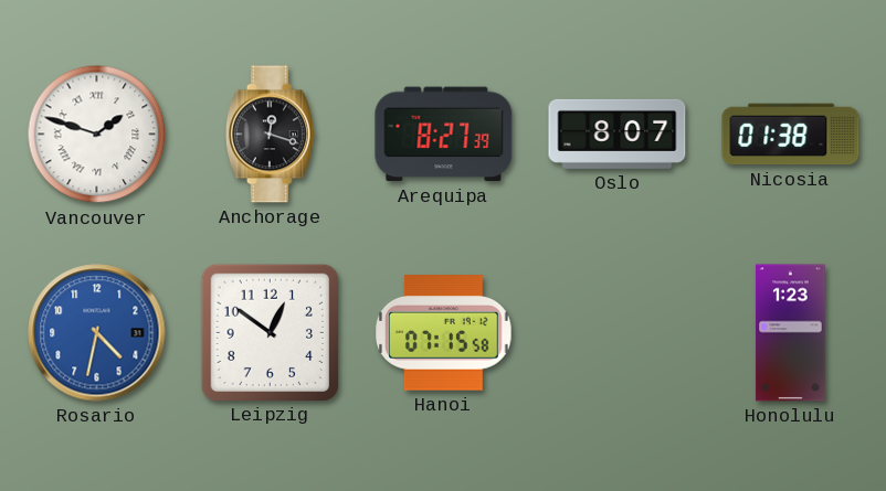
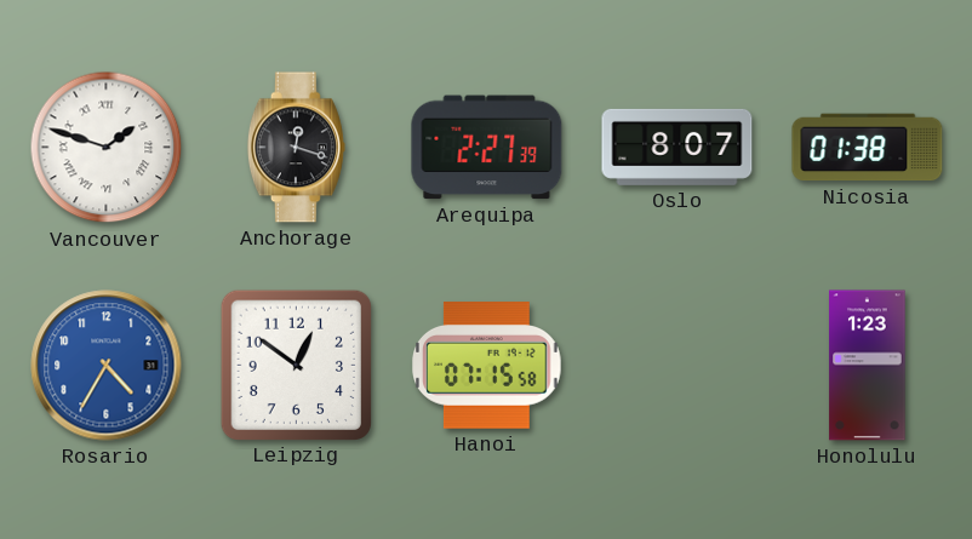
Arequipa: 8:27 -> 2:27 (487, 148)
Rosario: 4:32 -> 4:35 (107, 366)
